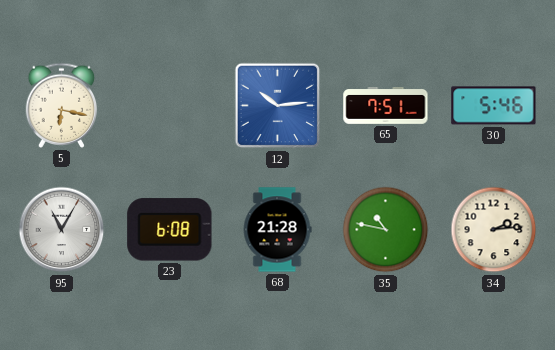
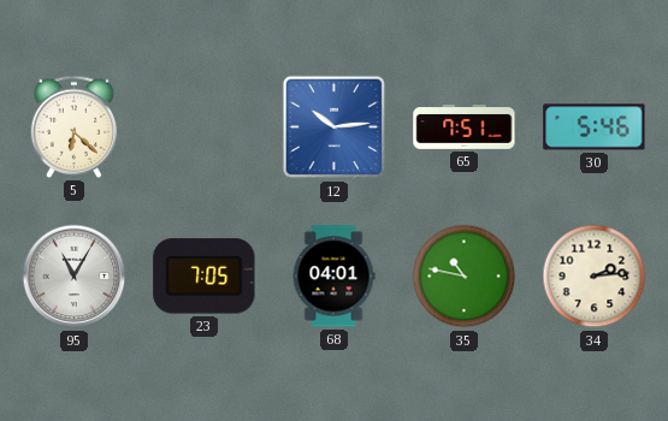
5: 6:17 -> 6:22 (75, 126)
23: 6:08 -> 7:05 (205, 277)
68: 21:28 -> 04:01 (333, 277)
